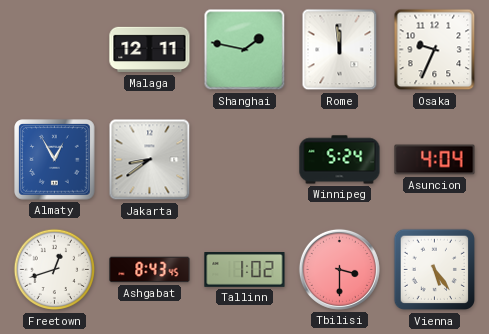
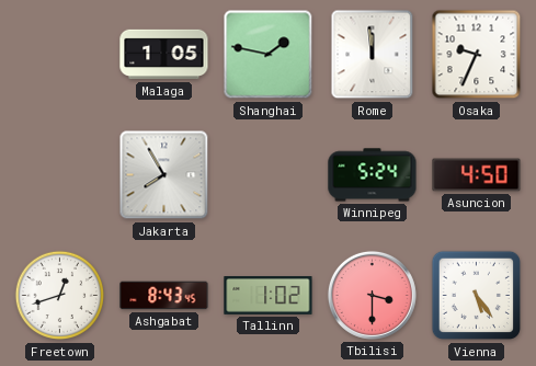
Malaga: 12:11 -> 1:05 (164, 55)
Almaty: 12:55 -> none (55, 160)
Jakarta: 8:39 -> 7:55 (164, 175)
Asuncion: 4:04 -> 4:50 (477, 175)
